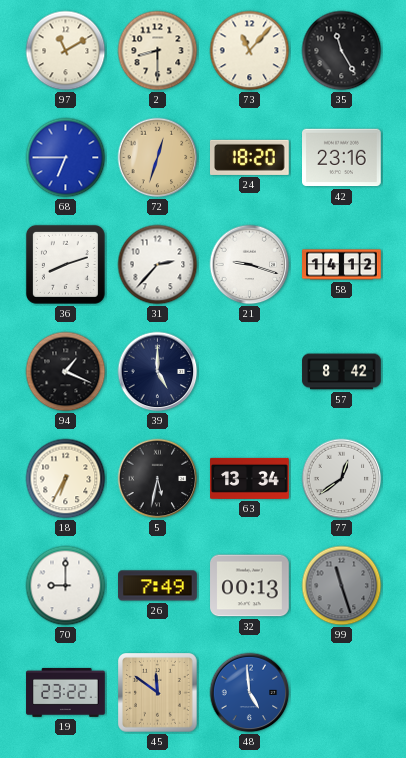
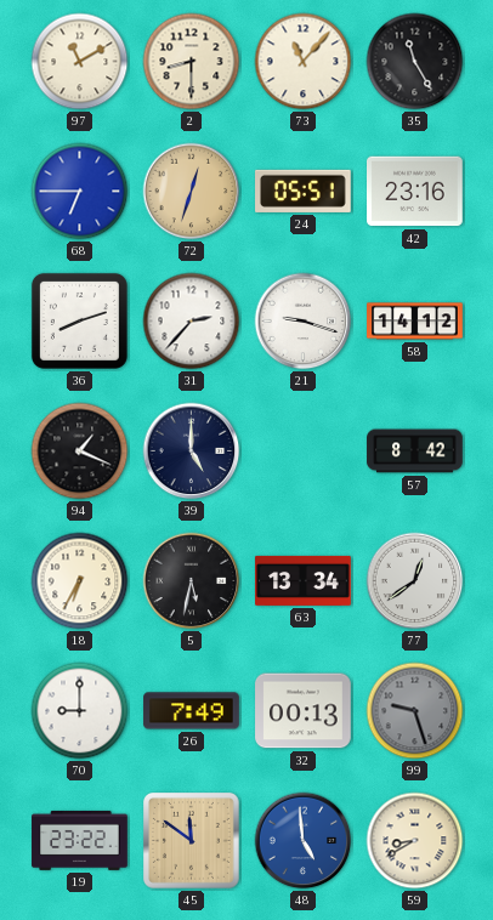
24: 18:20 -> 05:51 (304, 191)
99: 11:27 -> 9:27 (415, 711)
59: none -> 8:40 (415, 841)
